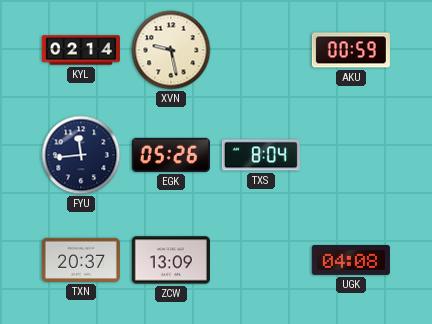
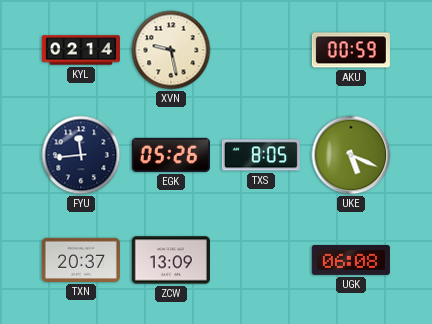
TXS: 8:04 -> 8:05 (261, 155)
UKE: none -> 5:19 (351, 155)
UGK: 04:08 -> 06:08 (351, 260)
